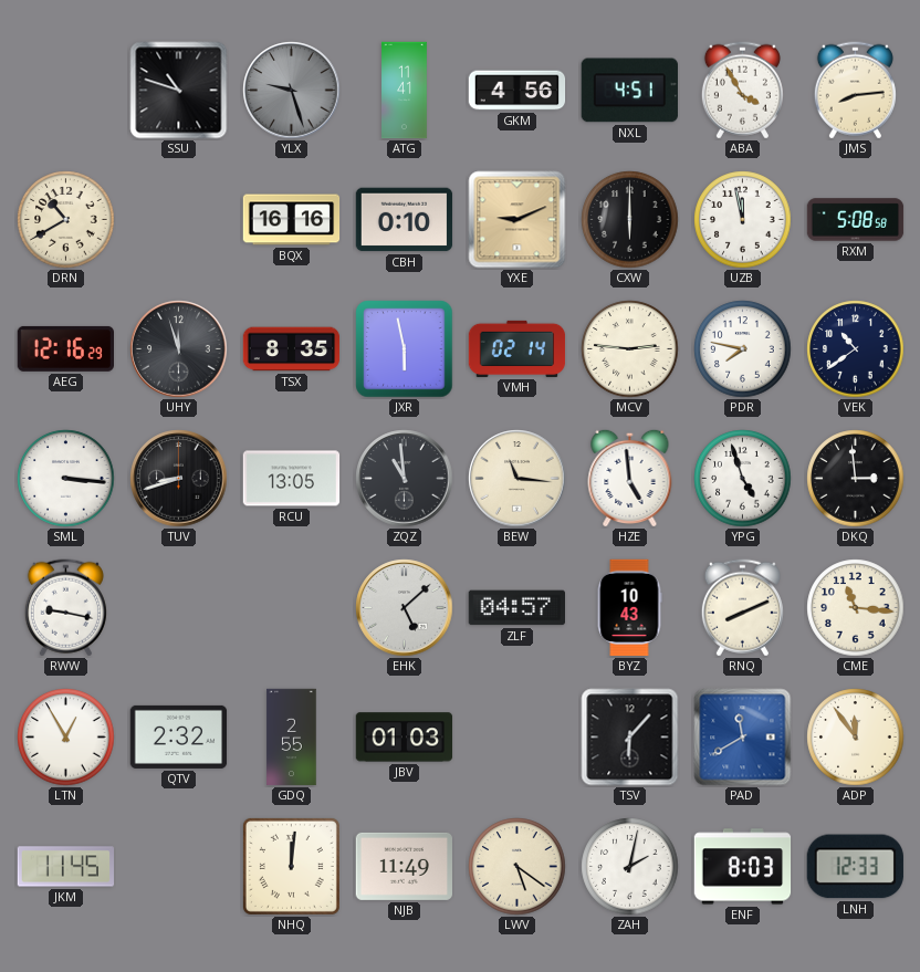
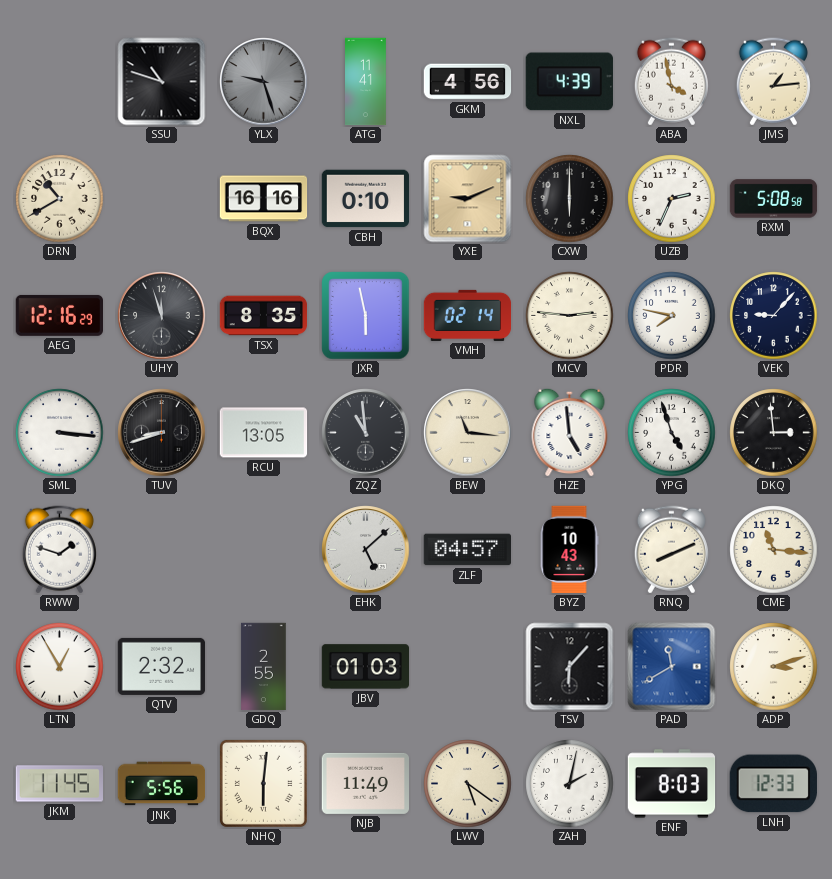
NXL: 4:51 -> 4:39 (569, 82)
ABA: 3:55 -> 3:58 (671, 82)
JMS: 8:14 -> 1:14 (773, 82)
UZB: 11:58 -> 2:34 (672, 199)
VEK: 10:39 -> 9:07 (774, 316)
RWW: 9:17 -> 1:48 (59, 550)
ADP: 11:54 -> 3:12 (774, 667)
JNK: none -> 5:56 (162, 784)
NHQ: 12:01 -> 6:01 (263, 783)
